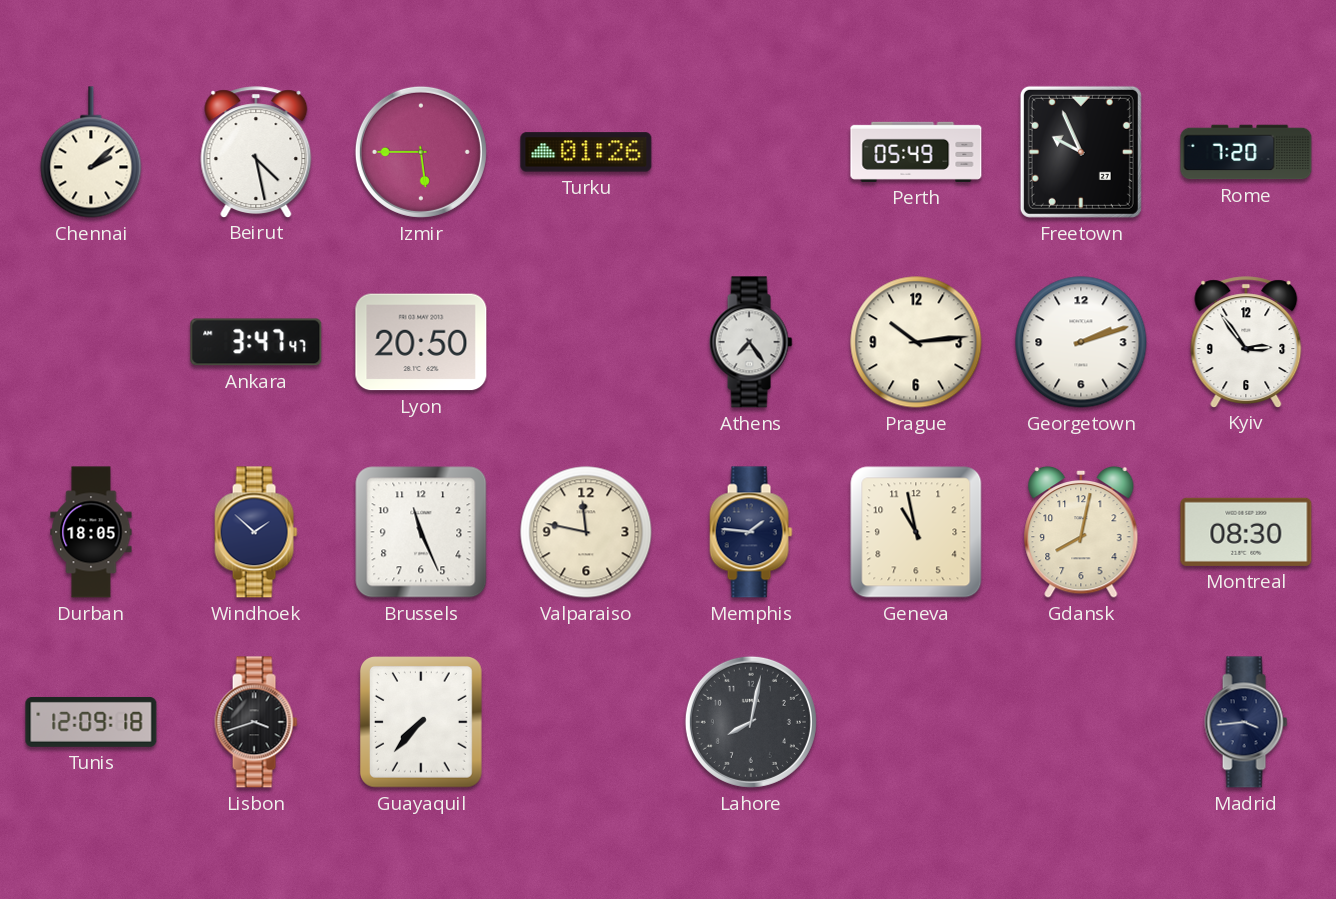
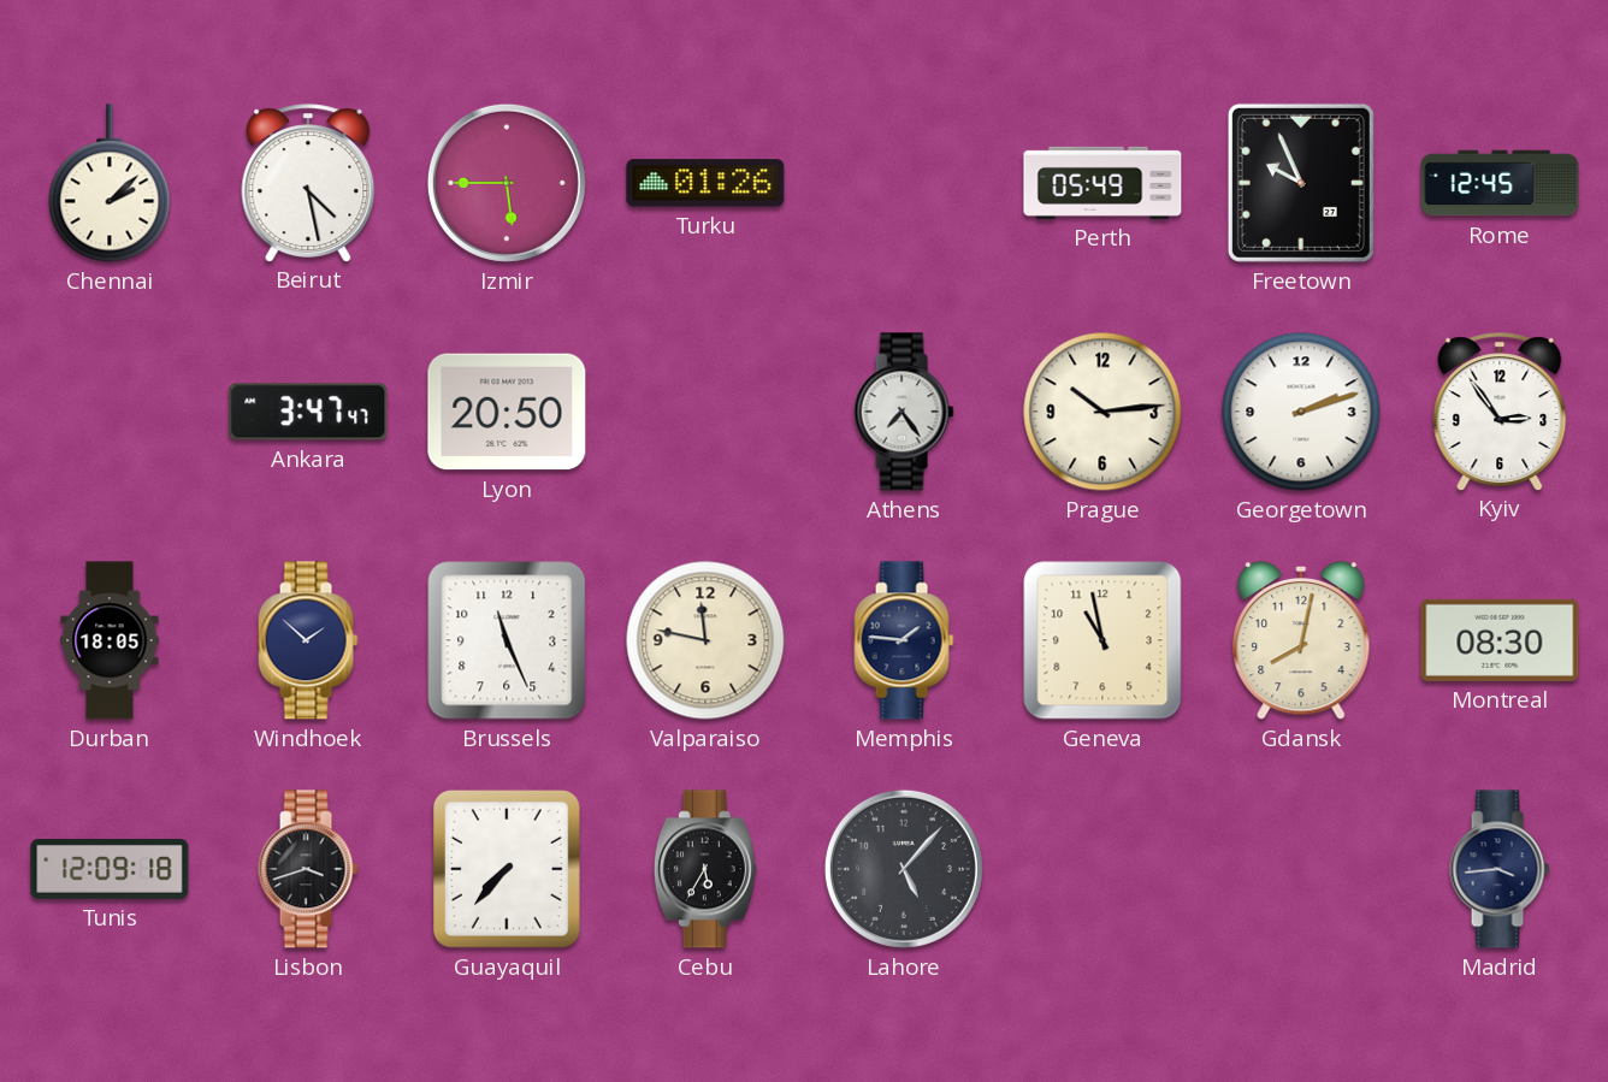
Rome: 7:20 -> 12:45 (1500, 183)
Cebu: none -> 5:35 (705, 869)
Lahore: 8:02 -> 5:07 (904, 869)
